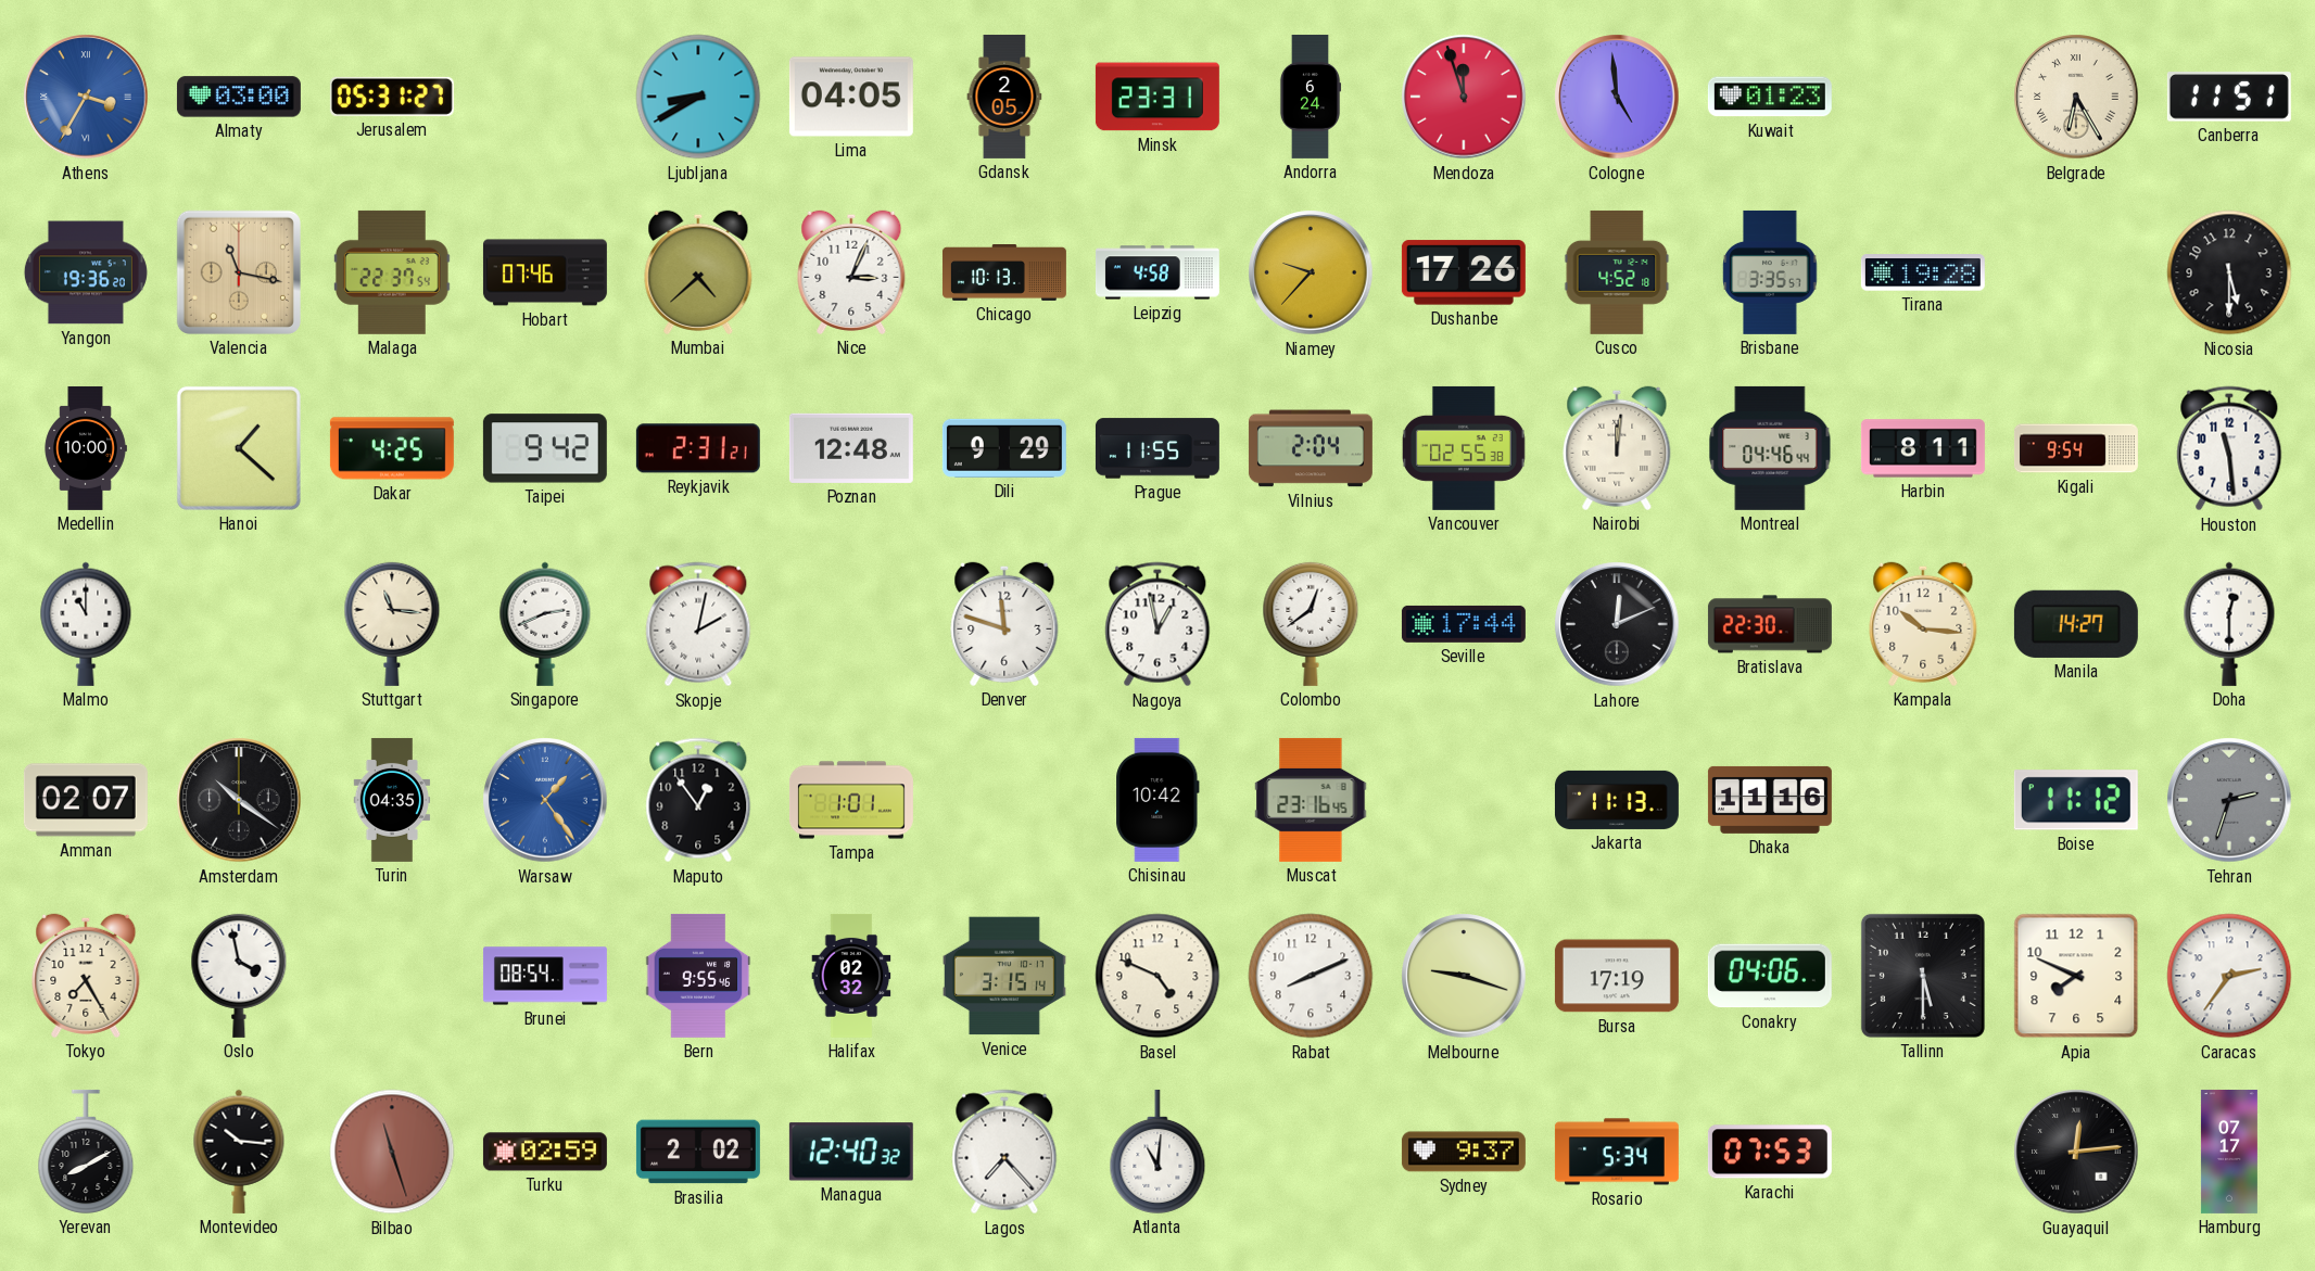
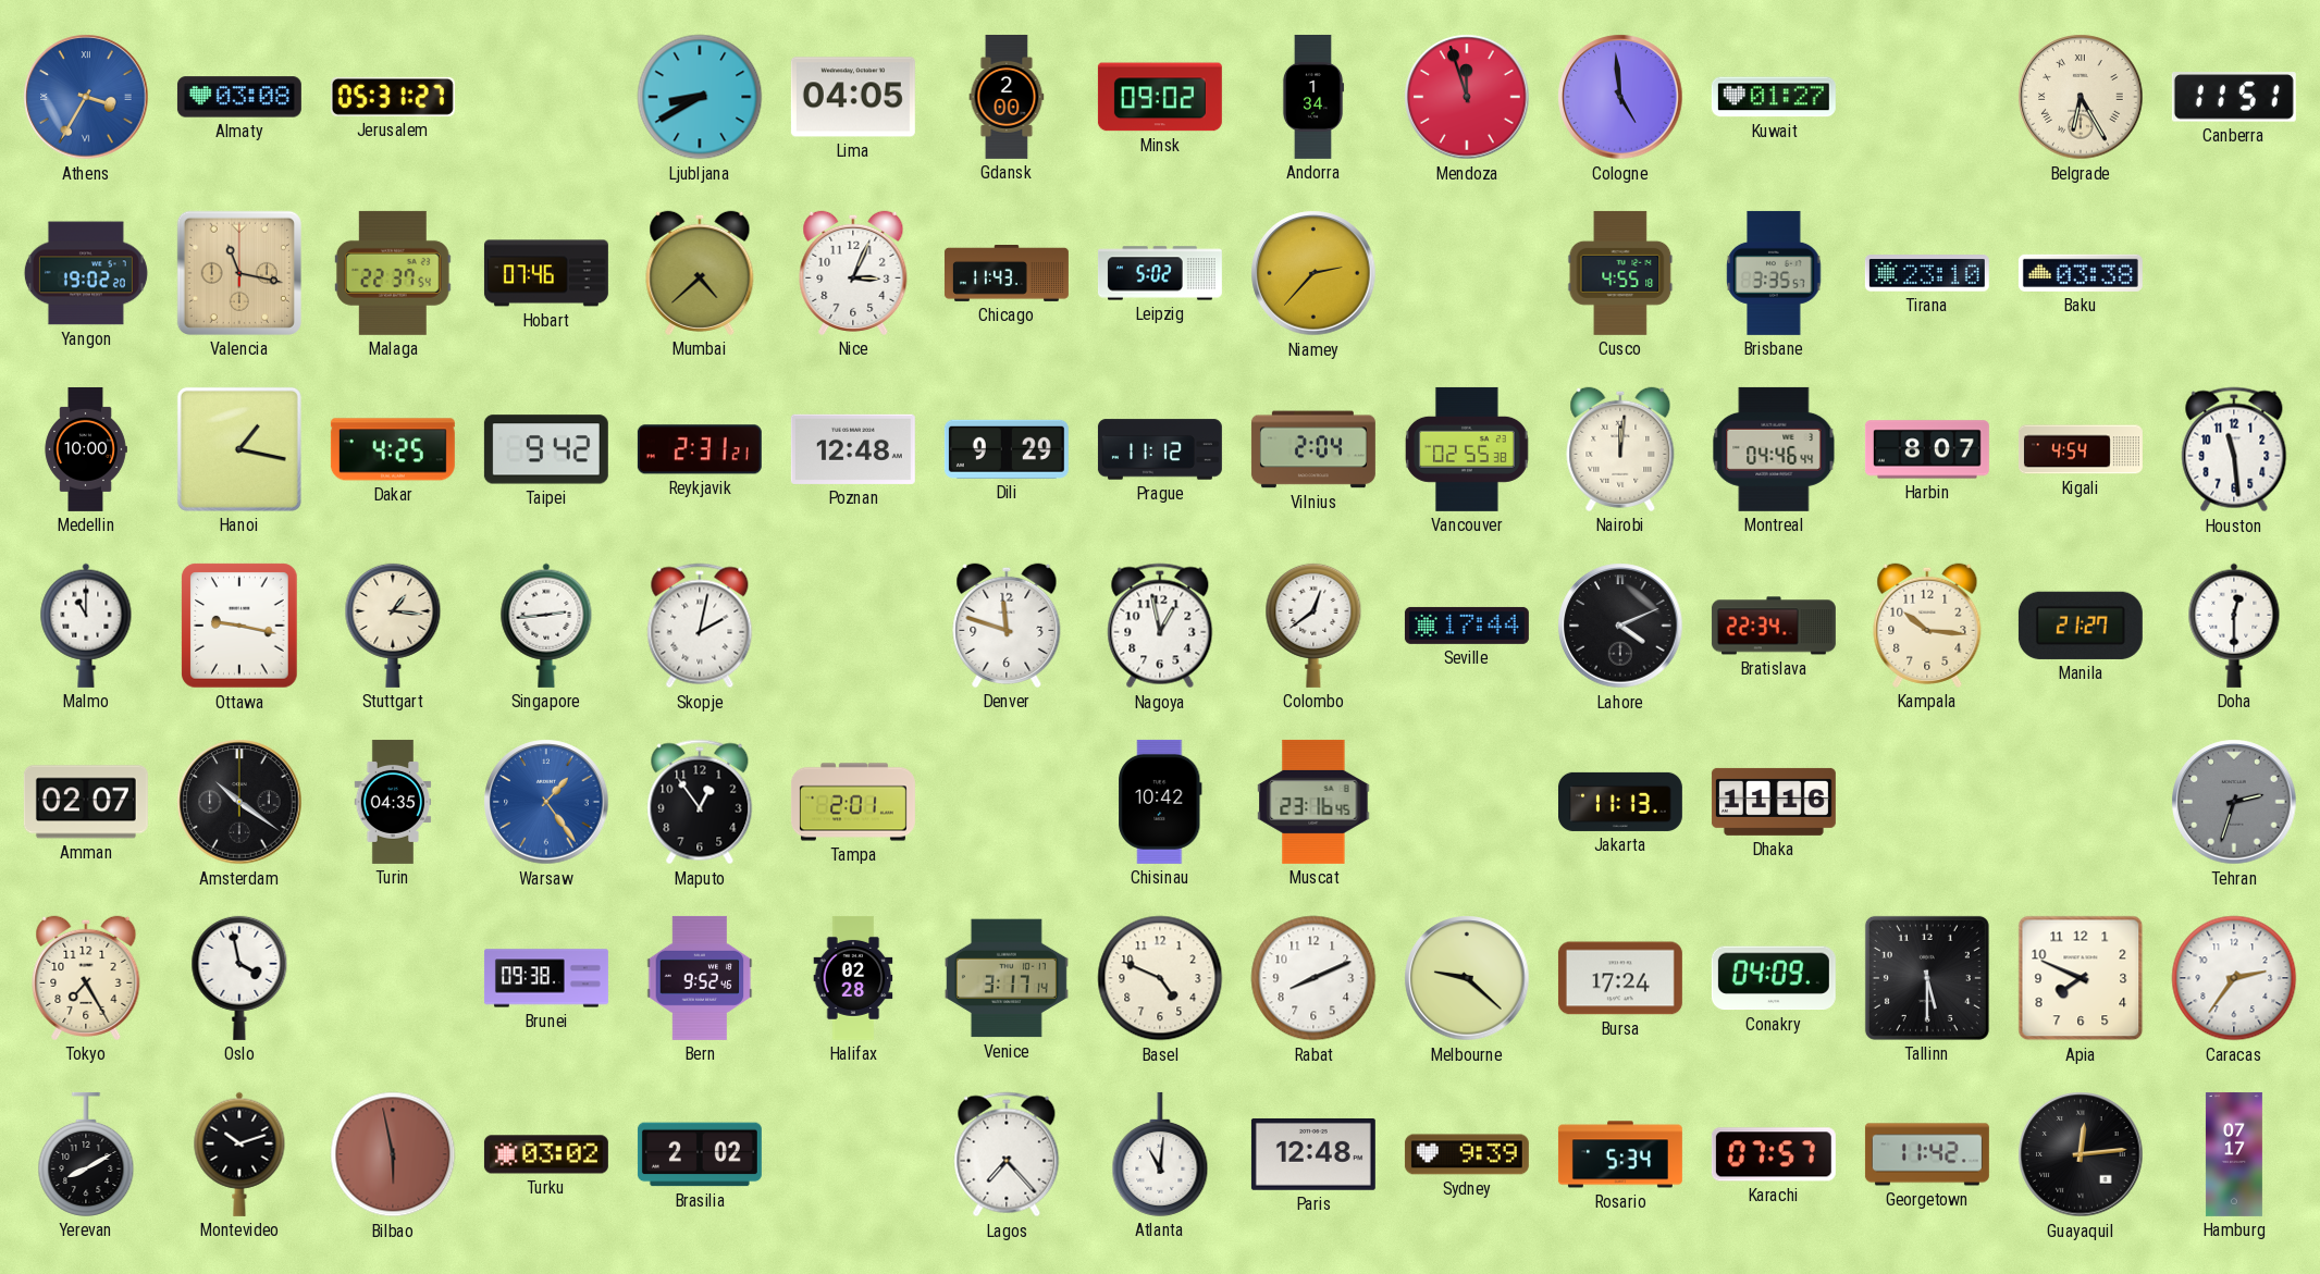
Almaty: 03:00 -> 03:08 (239, 97)
Gdansk: 2:05 -> 2:00 (1007, 97)
Minsk: 23:31 -> 09:02 (1160, 97)
Andorra: 6:24 -> 1:34 (1313, 97)
Kuwait: 01:23 -> 01:27 (1774, 97)
Yangon: 19:36 -> 19:02 (86, 273)
Chicago: 10:13 -> 11:43 (1007, 274)
Leipzig: 4:58 -> 5:02 (1160, 273)
Niamey: 9:37 -> 2:37 (1313, 273)
Dushanbe: 17:26 -> none (1464, 272)
Cusco: 4:52 -> 4:55 (1620, 273)
Tirana: 19:28 -> 23:10 (1927, 273)
Baku: none -> 03:38 (2081, 273)
Nicosia: 5:30 -> none (2229, 272)
Hanoi: 1:22 -> 1:17 (239, 449)
Prague: 11:55 -> 11:12 (1160, 449)
Harbin: 8:11 -> 8:07 (1927, 449)
Kigali: 9:54 -> 4:54 (2081, 449)
Ottawa: none -> 9:17 (239, 626)
Stuttgart: 11:16 -> 1:16 (393, 626)
Singapore: 2:41 -> 2:44 (546, 626)
Lahore: 12:11 -> 4:11 (1620, 626)
Bratislava: 22:30 -> 22:34 (1774, 626)
Manila: 14:27 -> 21:27 (2081, 626)
Tampa: 1:01 -> 2:01 (853, 802)
Boise: 11:12 -> none (2076, 800)
Brunei: 08:54 -> 09:38 (546, 978)
Bern: 9:55 -> 9:52 (700, 978)
Halifax: 02:32 -> 02:28 (853, 978)
Venice: 3:15 -> 3:17 (1007, 978)
Melbourne: 9:18 -> 9:22 (1467, 978)
Bursa: 17:19 -> 17:24 (1620, 978)
Conakry: 04:06 -> 04:09 (1774, 978)
Montevideo: 10:16 -> 10:12 (239, 1154)
Bilbao: 11:27 -> 5:58 (393, 1154)
Turku: 02:59 -> 03:02 (546, 1154)
Managua: 12:40 -> none (851, 1152)
Paris: none -> 12:48 (1313, 1154)
Sydney: 9:37 -> 9:39 (1467, 1154)
Karachi: 07:53 -> 07:57 (1774, 1154)
Georgetown: none -> 11:42 (1927, 1154)
